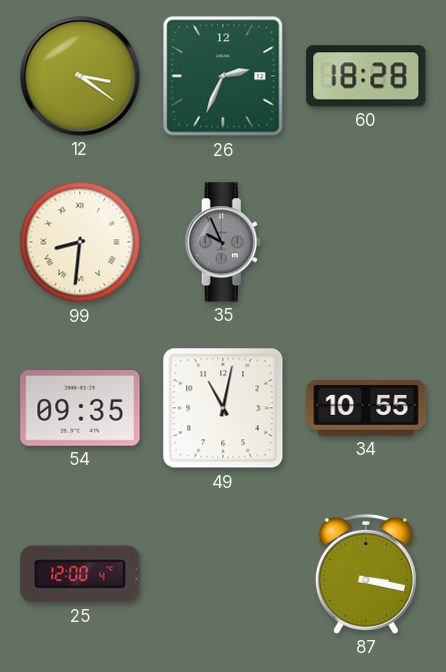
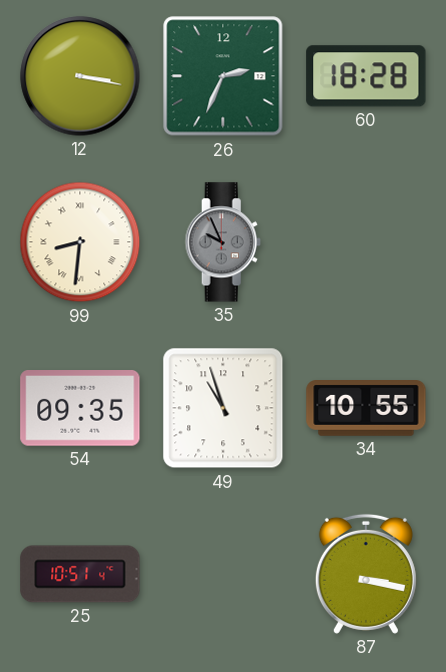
12: 3:21 -> 3:17 (80, 76)
49: 11:02 -> 10:57 (223, 408)
25: 12:00 -> 10:51 (80, 574)
